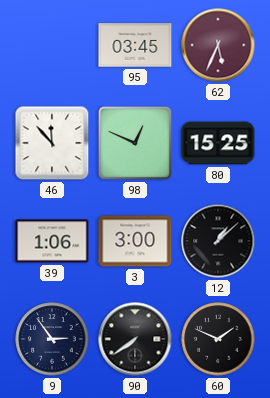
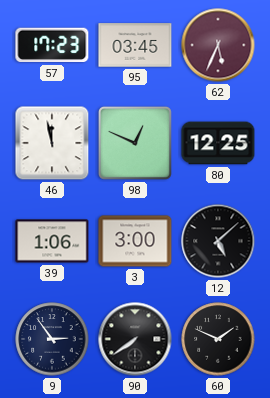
57: none -> 17:23 (52, 45)
46: 11:53 -> 11:58 (52, 143)
80: 15:25 -> 12:25 (218, 143)
12: 1:08 -> 5:08 (218, 241)
